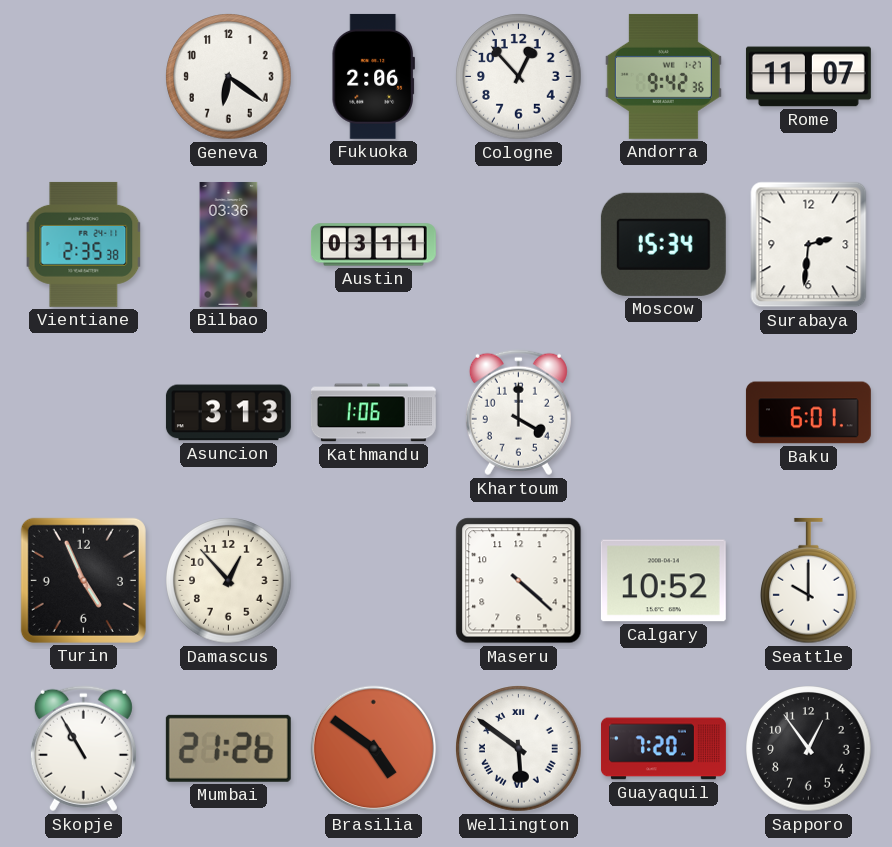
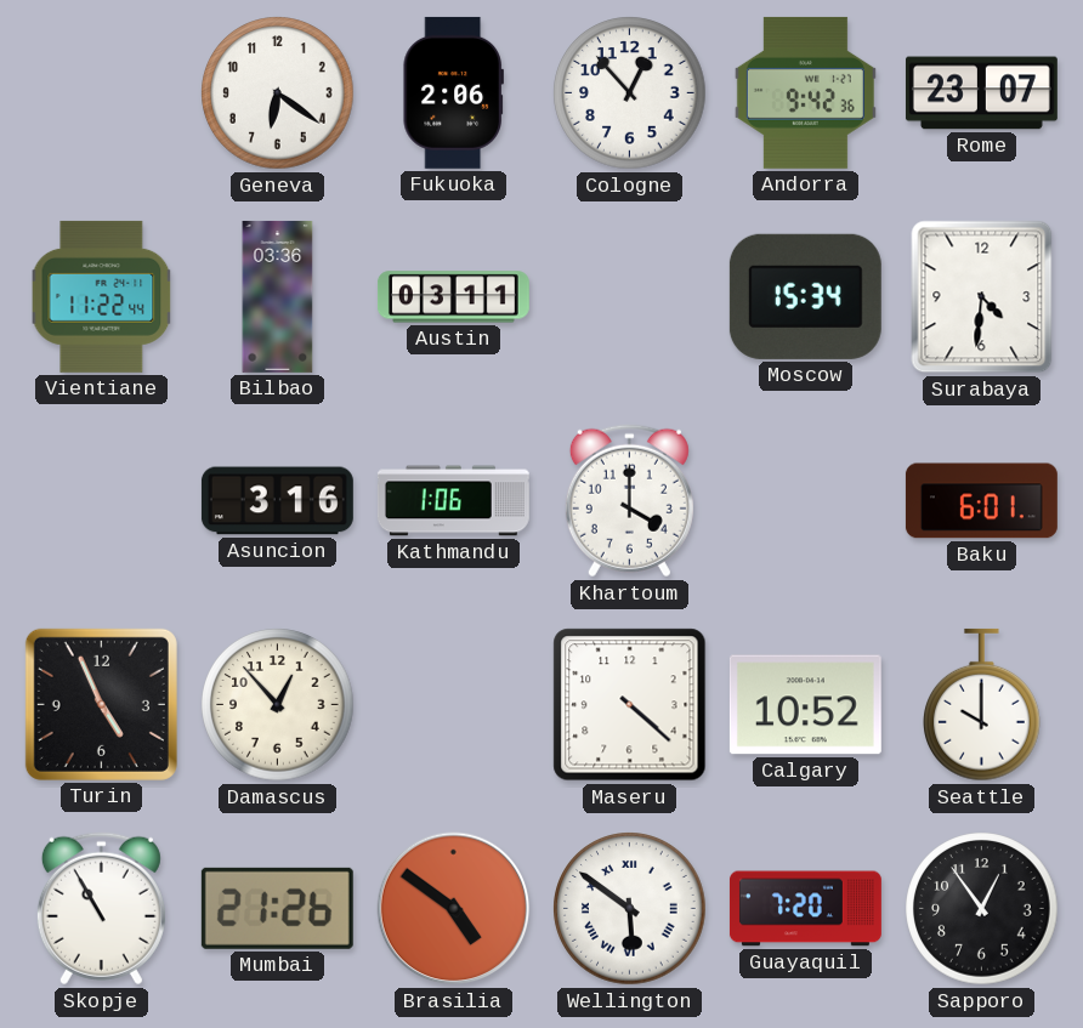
Rome: 11:07 -> 23:07 (981, 93)
Vientiane: 2:35 -> 11:22 (102, 296)
Surabaya: 2:31 -> 4:31 (982, 297)
Asuncion: 3:13 -> 3:16 (277, 501)
